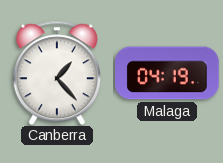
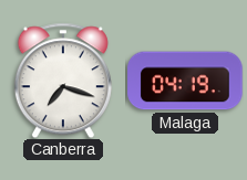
Canberra: 1:23 -> 7:18 (63, 81)
